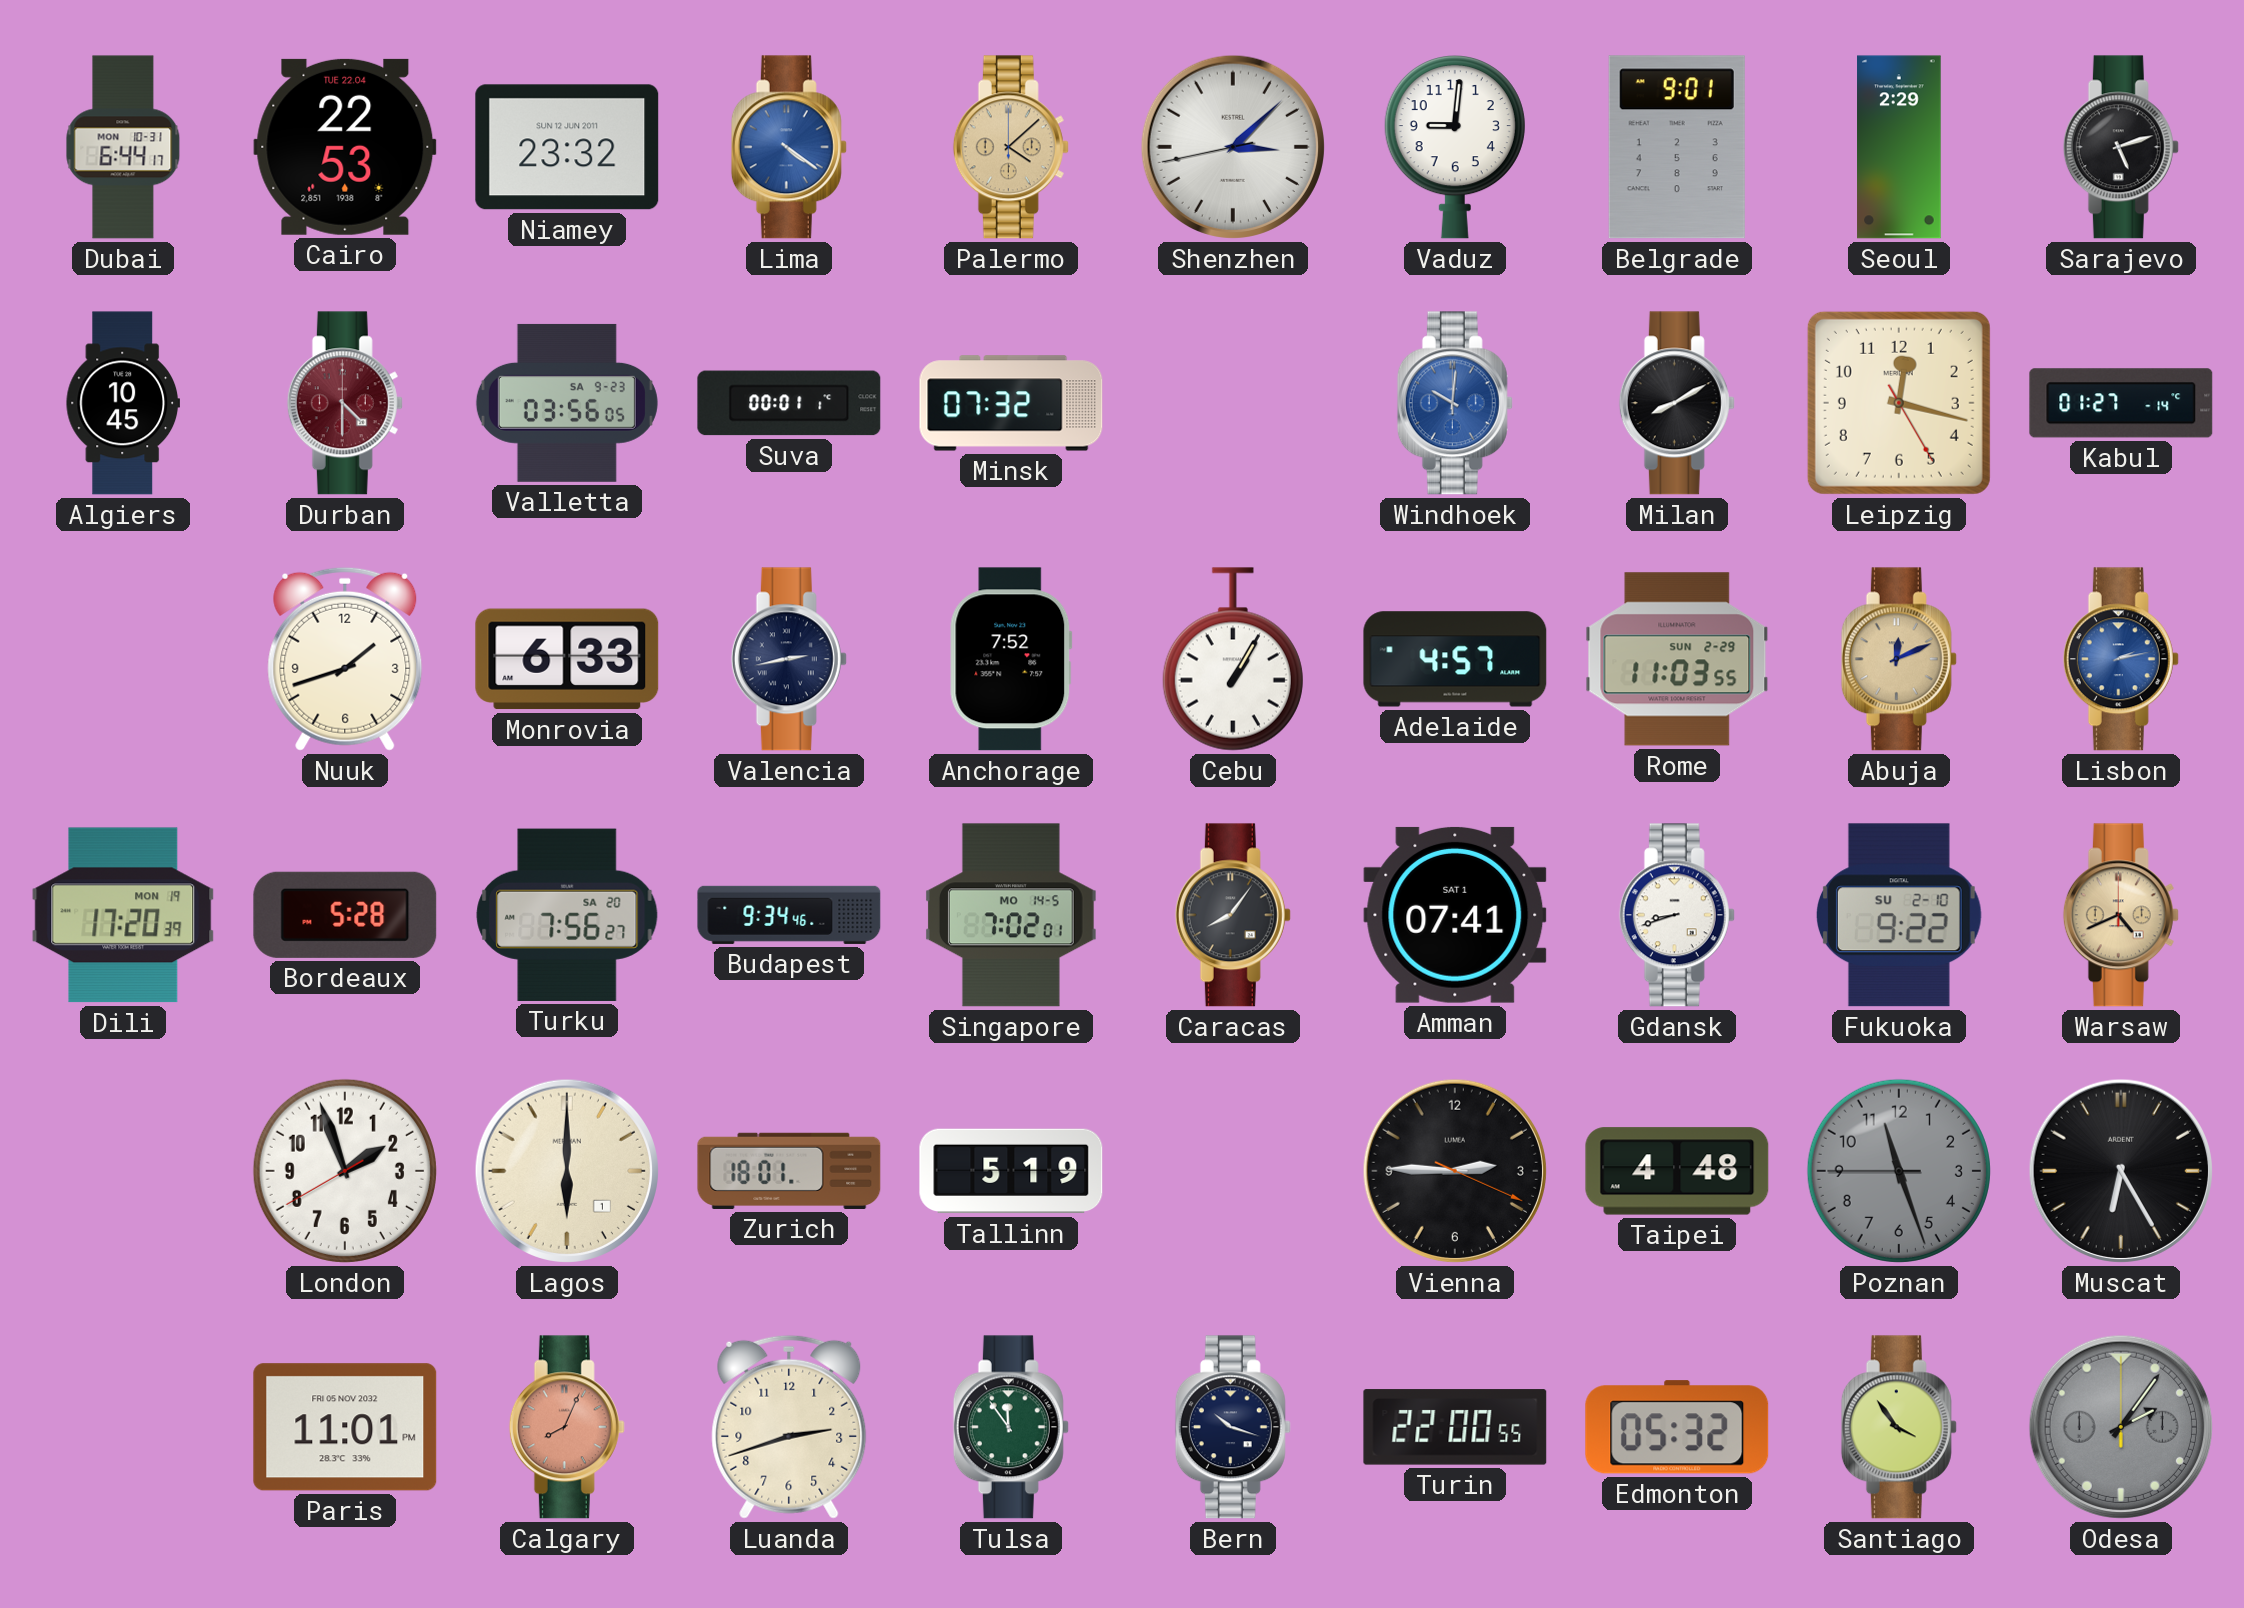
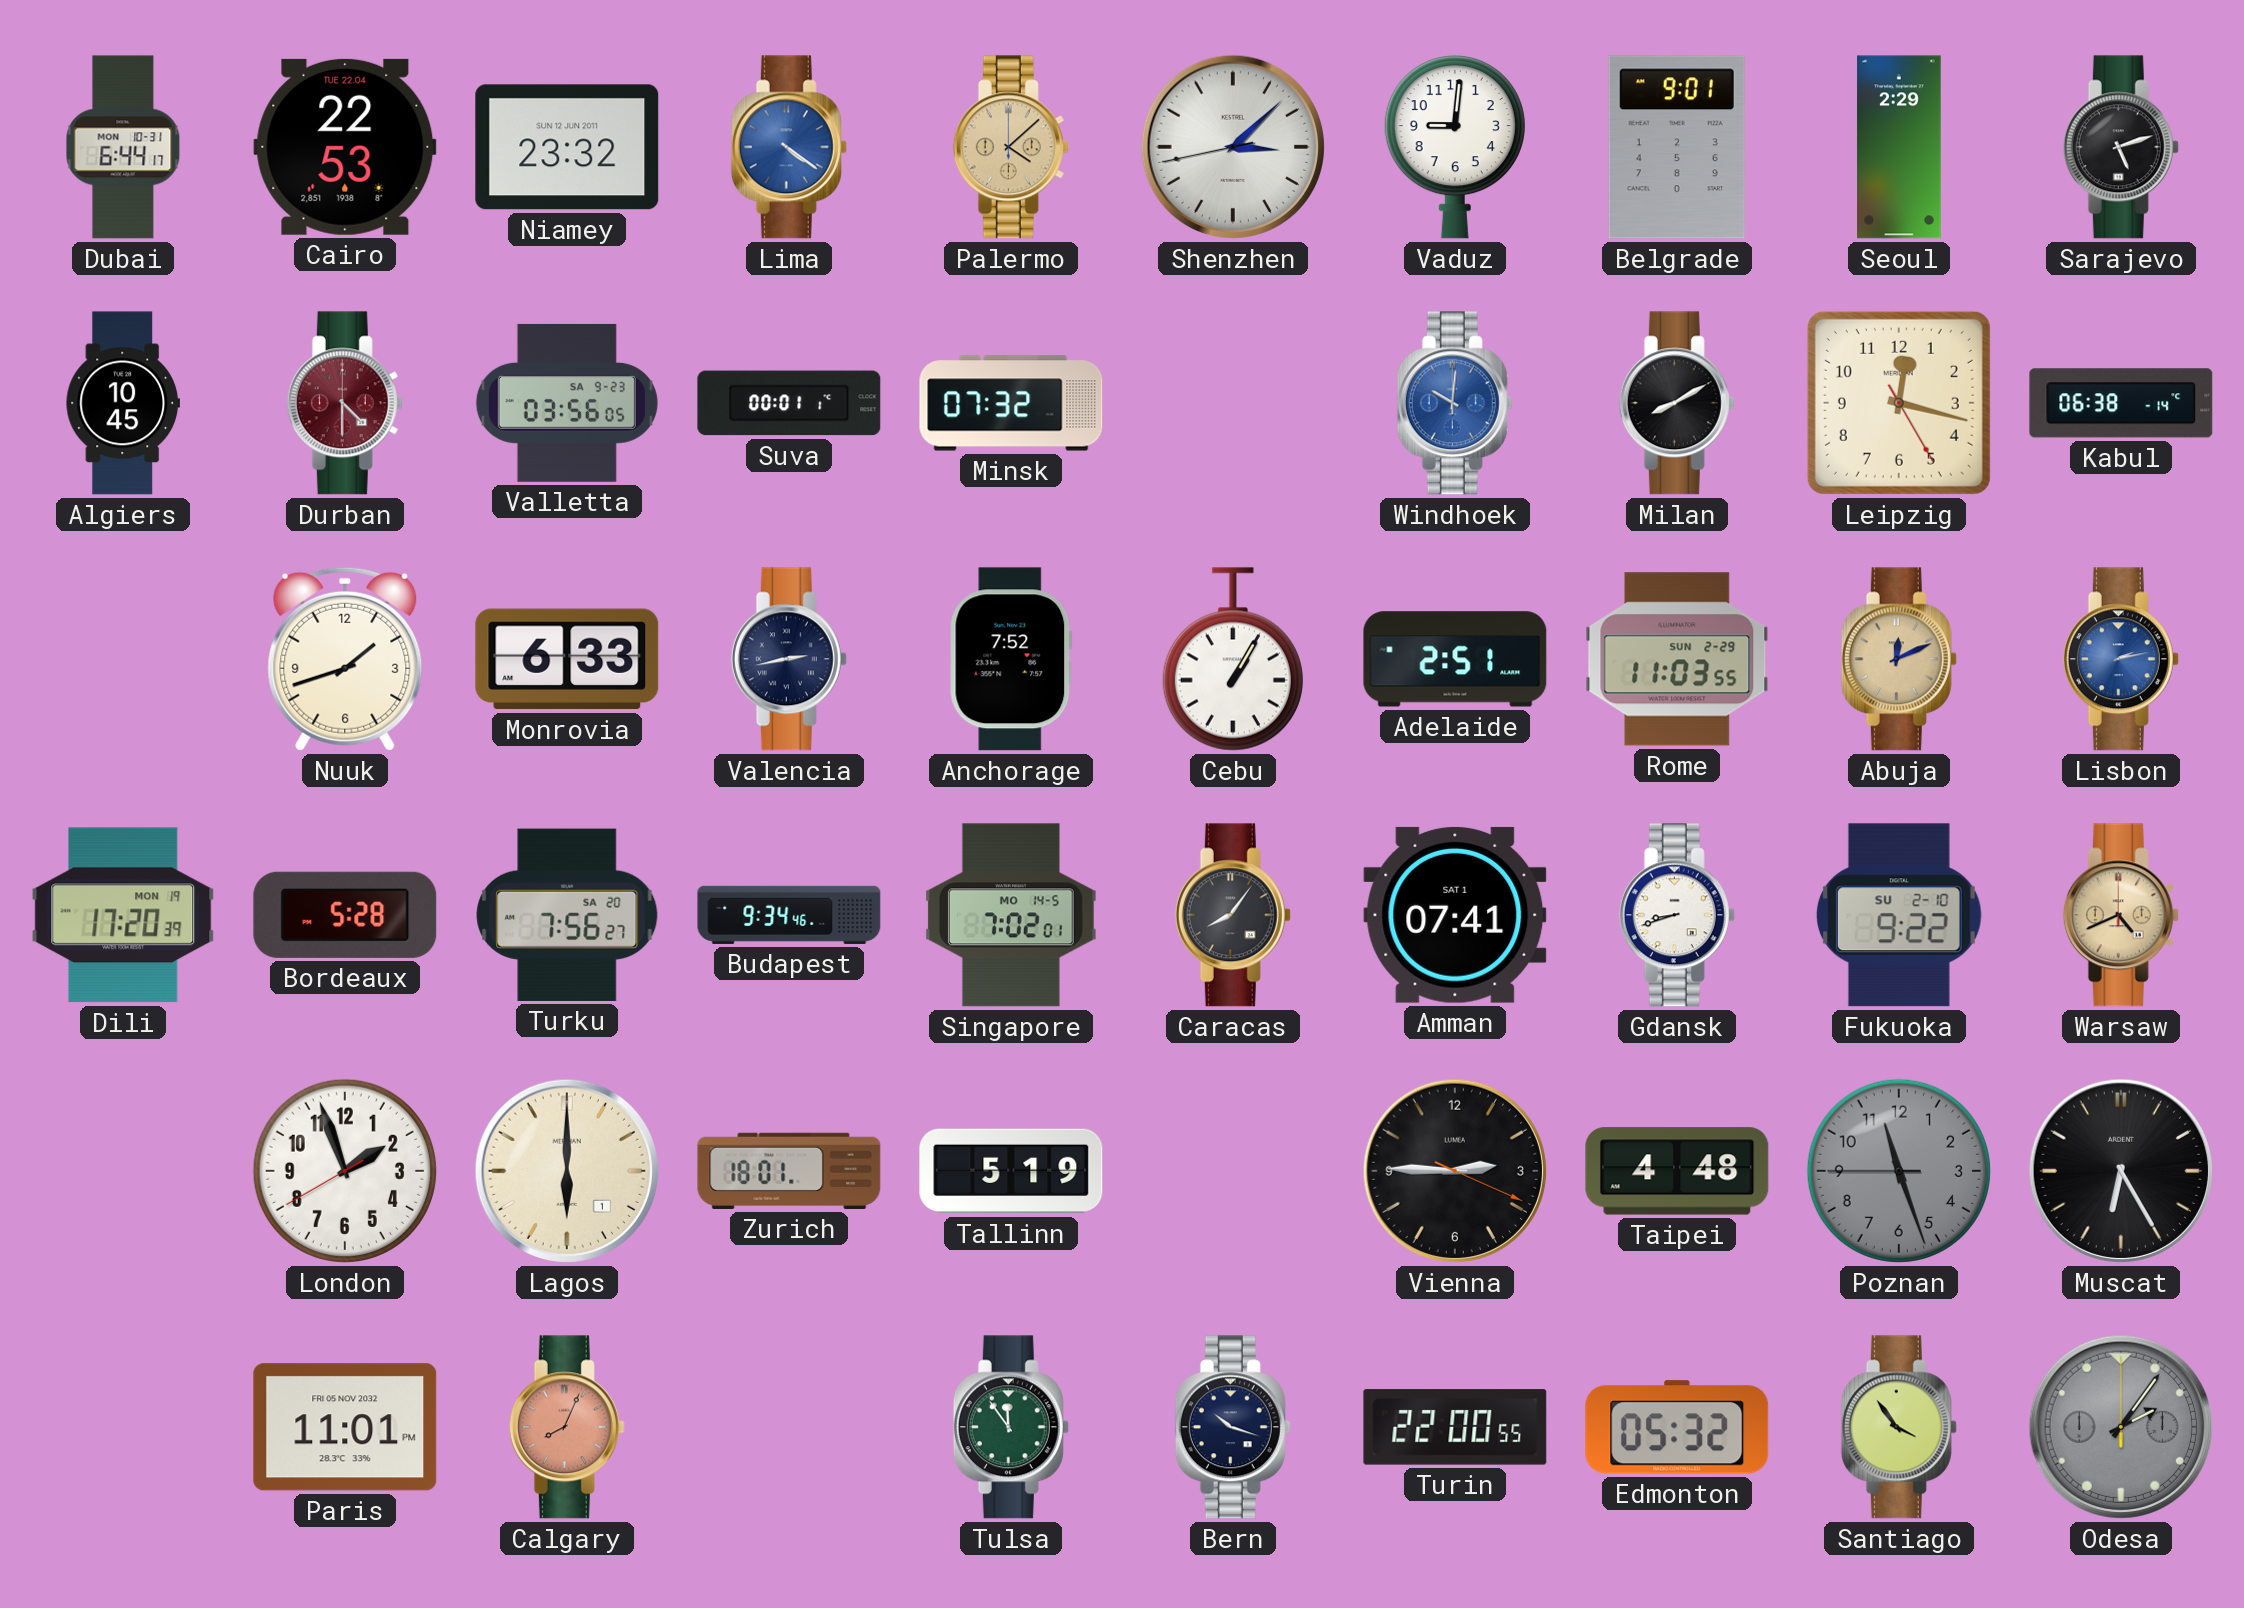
Kabul: 01:27 -> 06:38 (2121, 403)
Adelaide: 4:57 -> 2:51 (1455, 659)
Luanda: 2:42 -> none (789, 1427)
